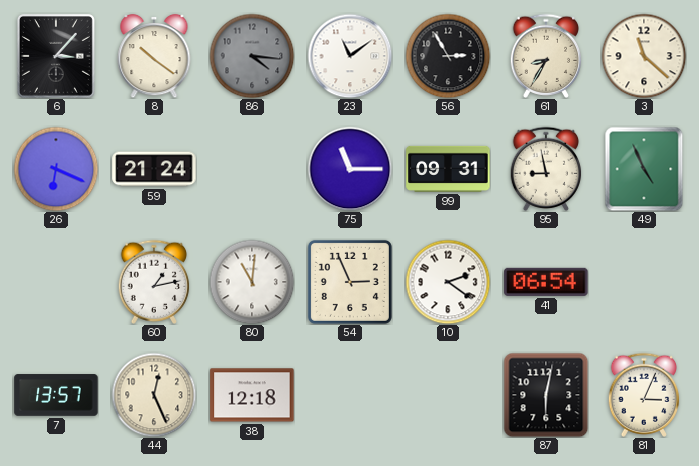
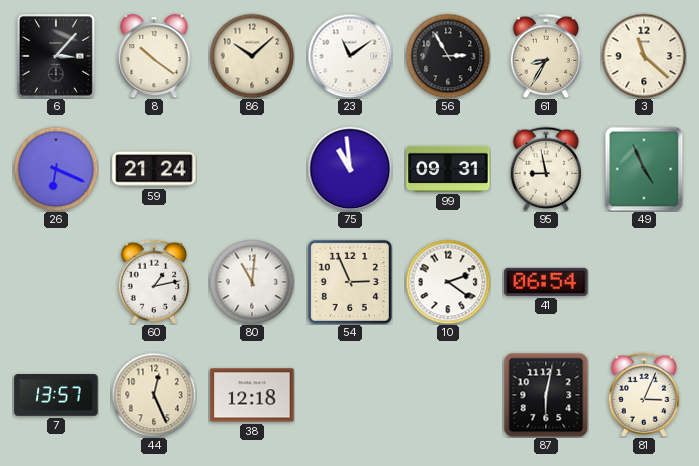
86: 4:16 -> 10:08 (252, 56)
86 dial: grey -> cream (252, 56)
75: 11:15 -> 10:59 (350, 169)
